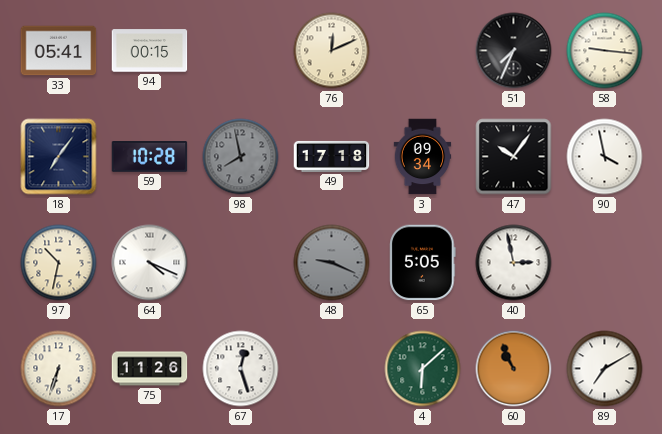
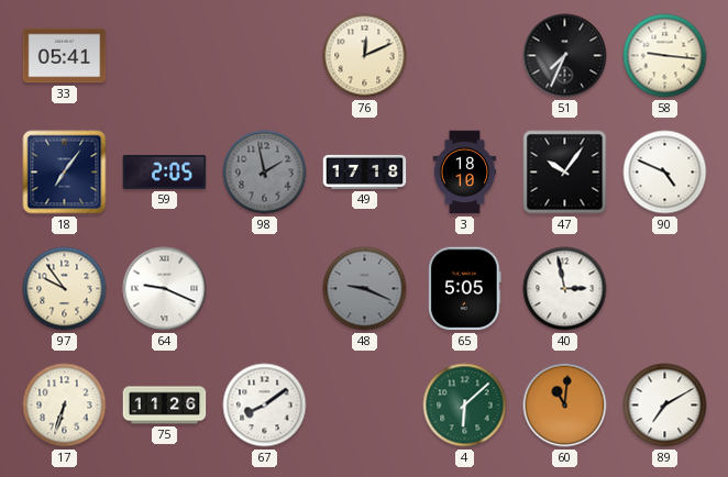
94: 00:15 -> none (150, 51)
59: 10:28 -> 2:05 (165, 173)
98: 7:58 -> 1:58 (265, 173)
3: 09:34 -> 18:10 (465, 173)
90: 3:58 -> 4:49 (665, 173)
97: 10:32 -> 9:54 (65, 289)
64: 4:19 -> 9:19 (165, 289)
67: 12:27 -> 8:09 (265, 406)
60: 10:56 -> 11:01 (565, 406)
